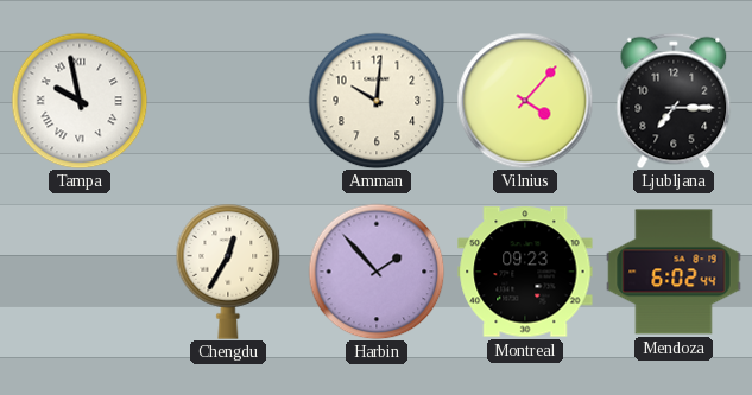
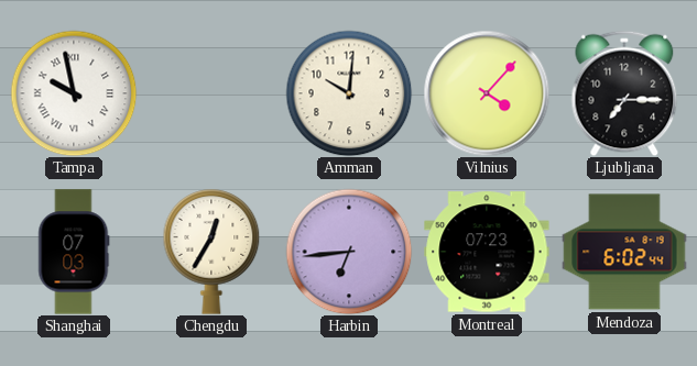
Shanghai: none -> 07:03 (74, 252)
Harbin: 1:53 -> 6:44 (349, 252)
Montreal: 09:23 -> 07:23 (487, 252)
